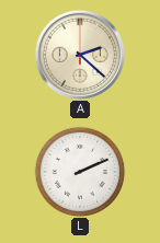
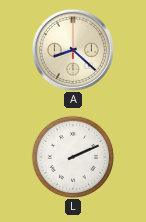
A: 2:22 -> 8:22 (73, 50)
